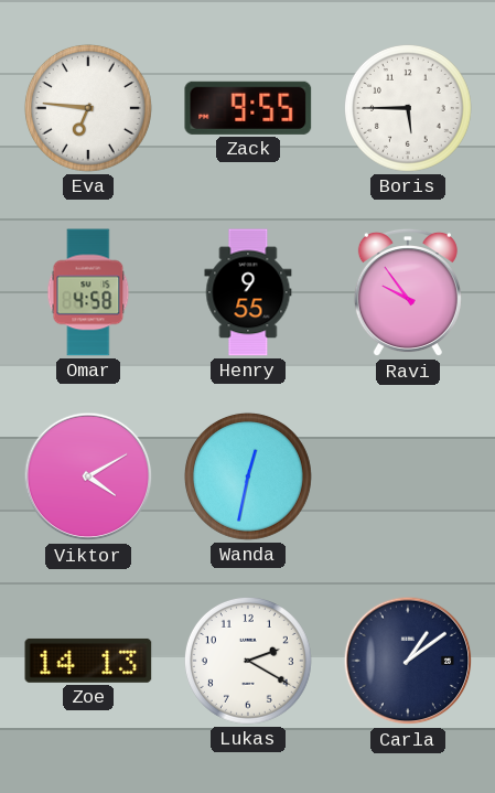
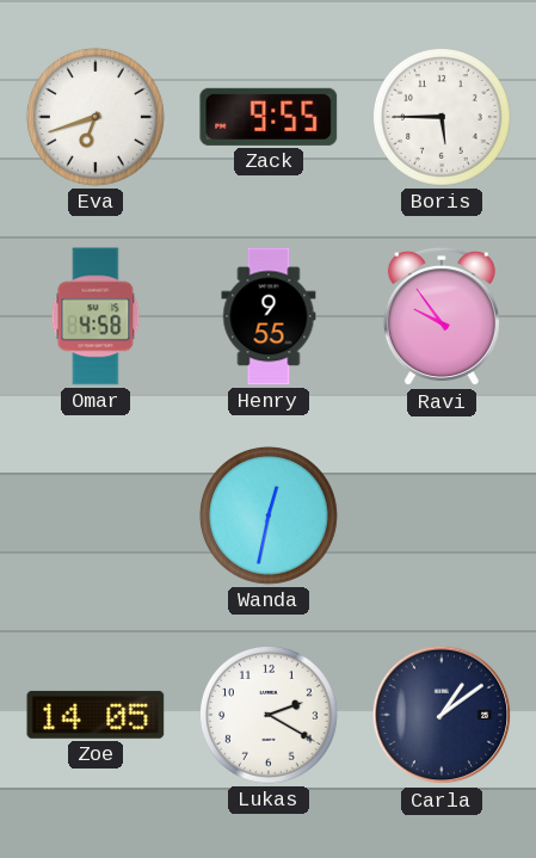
Eva: 6:46 -> 6:42 (96, 117)
Viktor: 4:10 -> none (88, 476)
Zoe: 14:13 -> 14:05 (96, 715)
